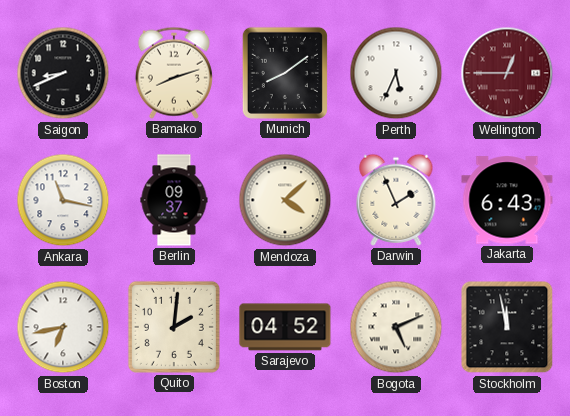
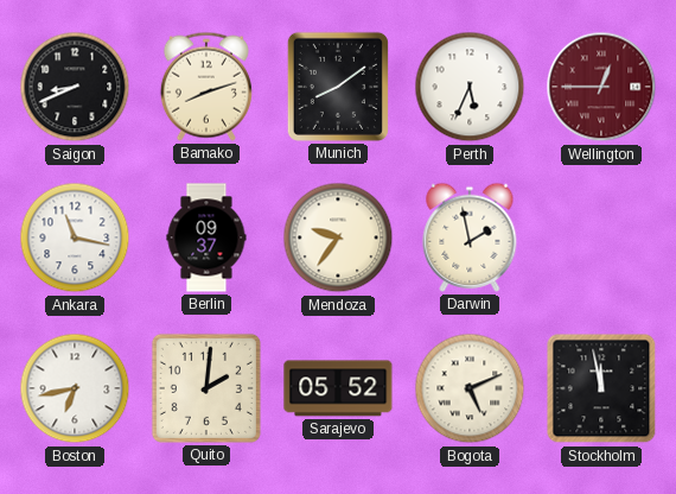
Mendoza: 4:08 -> 9:36 (338, 237)
Darwin: 1:56 -> 1:58 (470, 237)
Jakarta: 6:43 -> none (507, 200)
Sarajevo: 04:52 -> 05:52 (338, 388)
